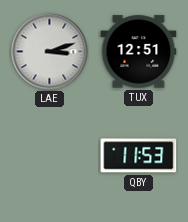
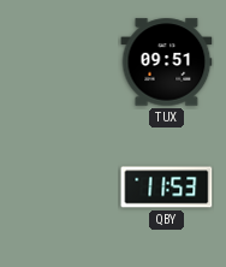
LAE: 3:12 -> none (50, 52)
TUX: 12:51 -> 09:51 (167, 63)
